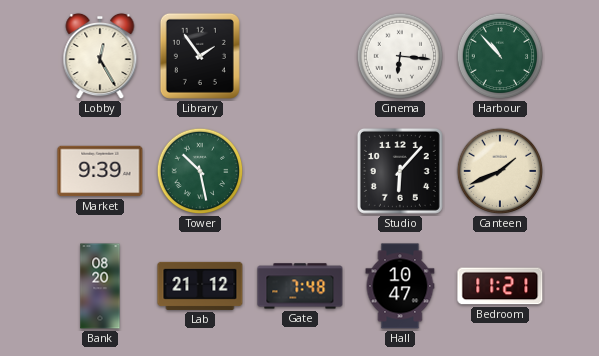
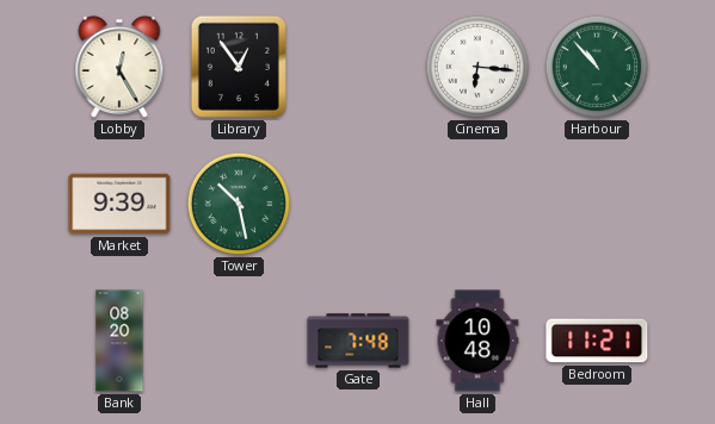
Library: 1:54 -> 12:54 (239, 67)
Studio: 6:07 -> none (400, 171)
Canteen: 1:41 -> none (500, 171)
Lab: 21:12 -> none (200, 286)
Hall: 10:47 -> 10:48 (477, 341)
